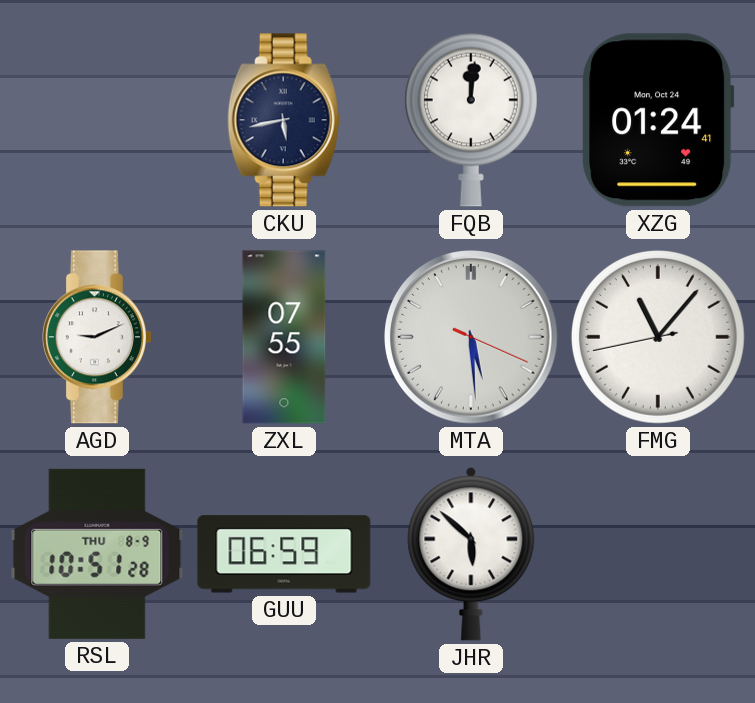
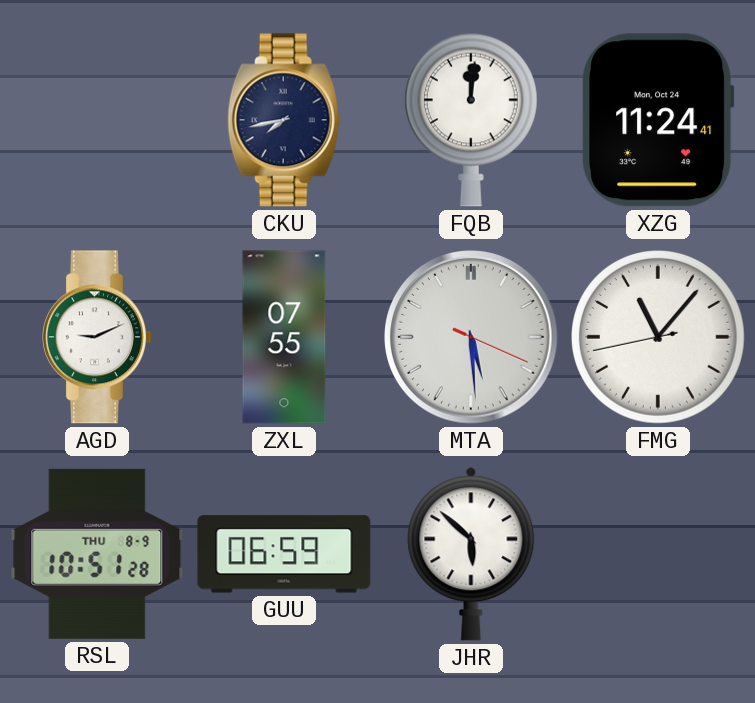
CKU: 5:43 -> 7:43 (284, 120)
XZG: 01:24 -> 11:24 (658, 120)
